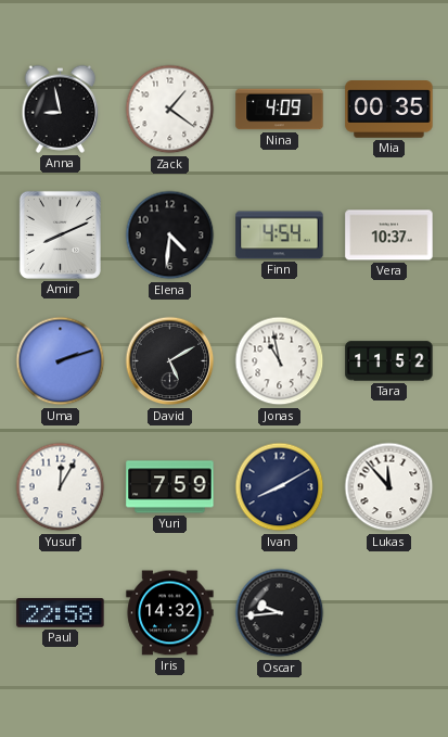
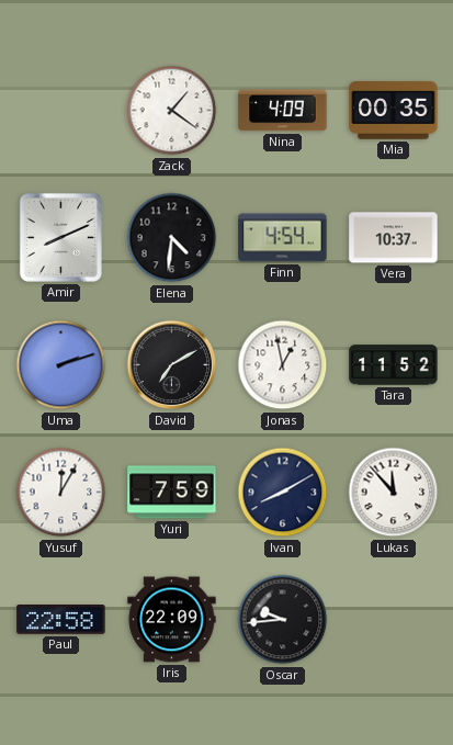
Anna: 8:58 -> none (61, 109)
David: 5:10 -> 7:10 (172, 365)
Jonas: 10:58 -> 12:58 (283, 365)
Iris: 14:32 -> 22:09 (172, 620)
